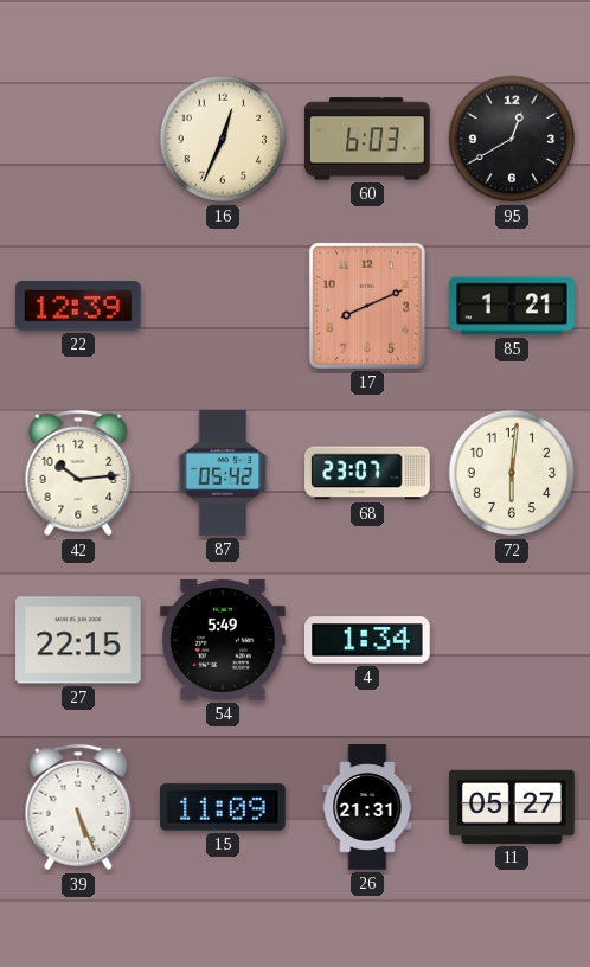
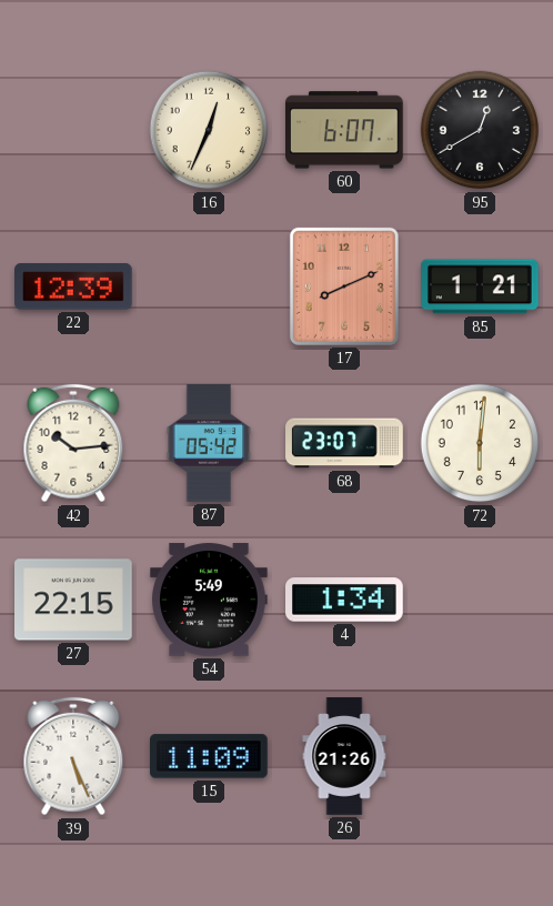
60: 6:03 -> 6:07 (345, 130)
26: 21:31 -> 21:26 (344, 756)
11: 05:27 -> none (513, 807)
